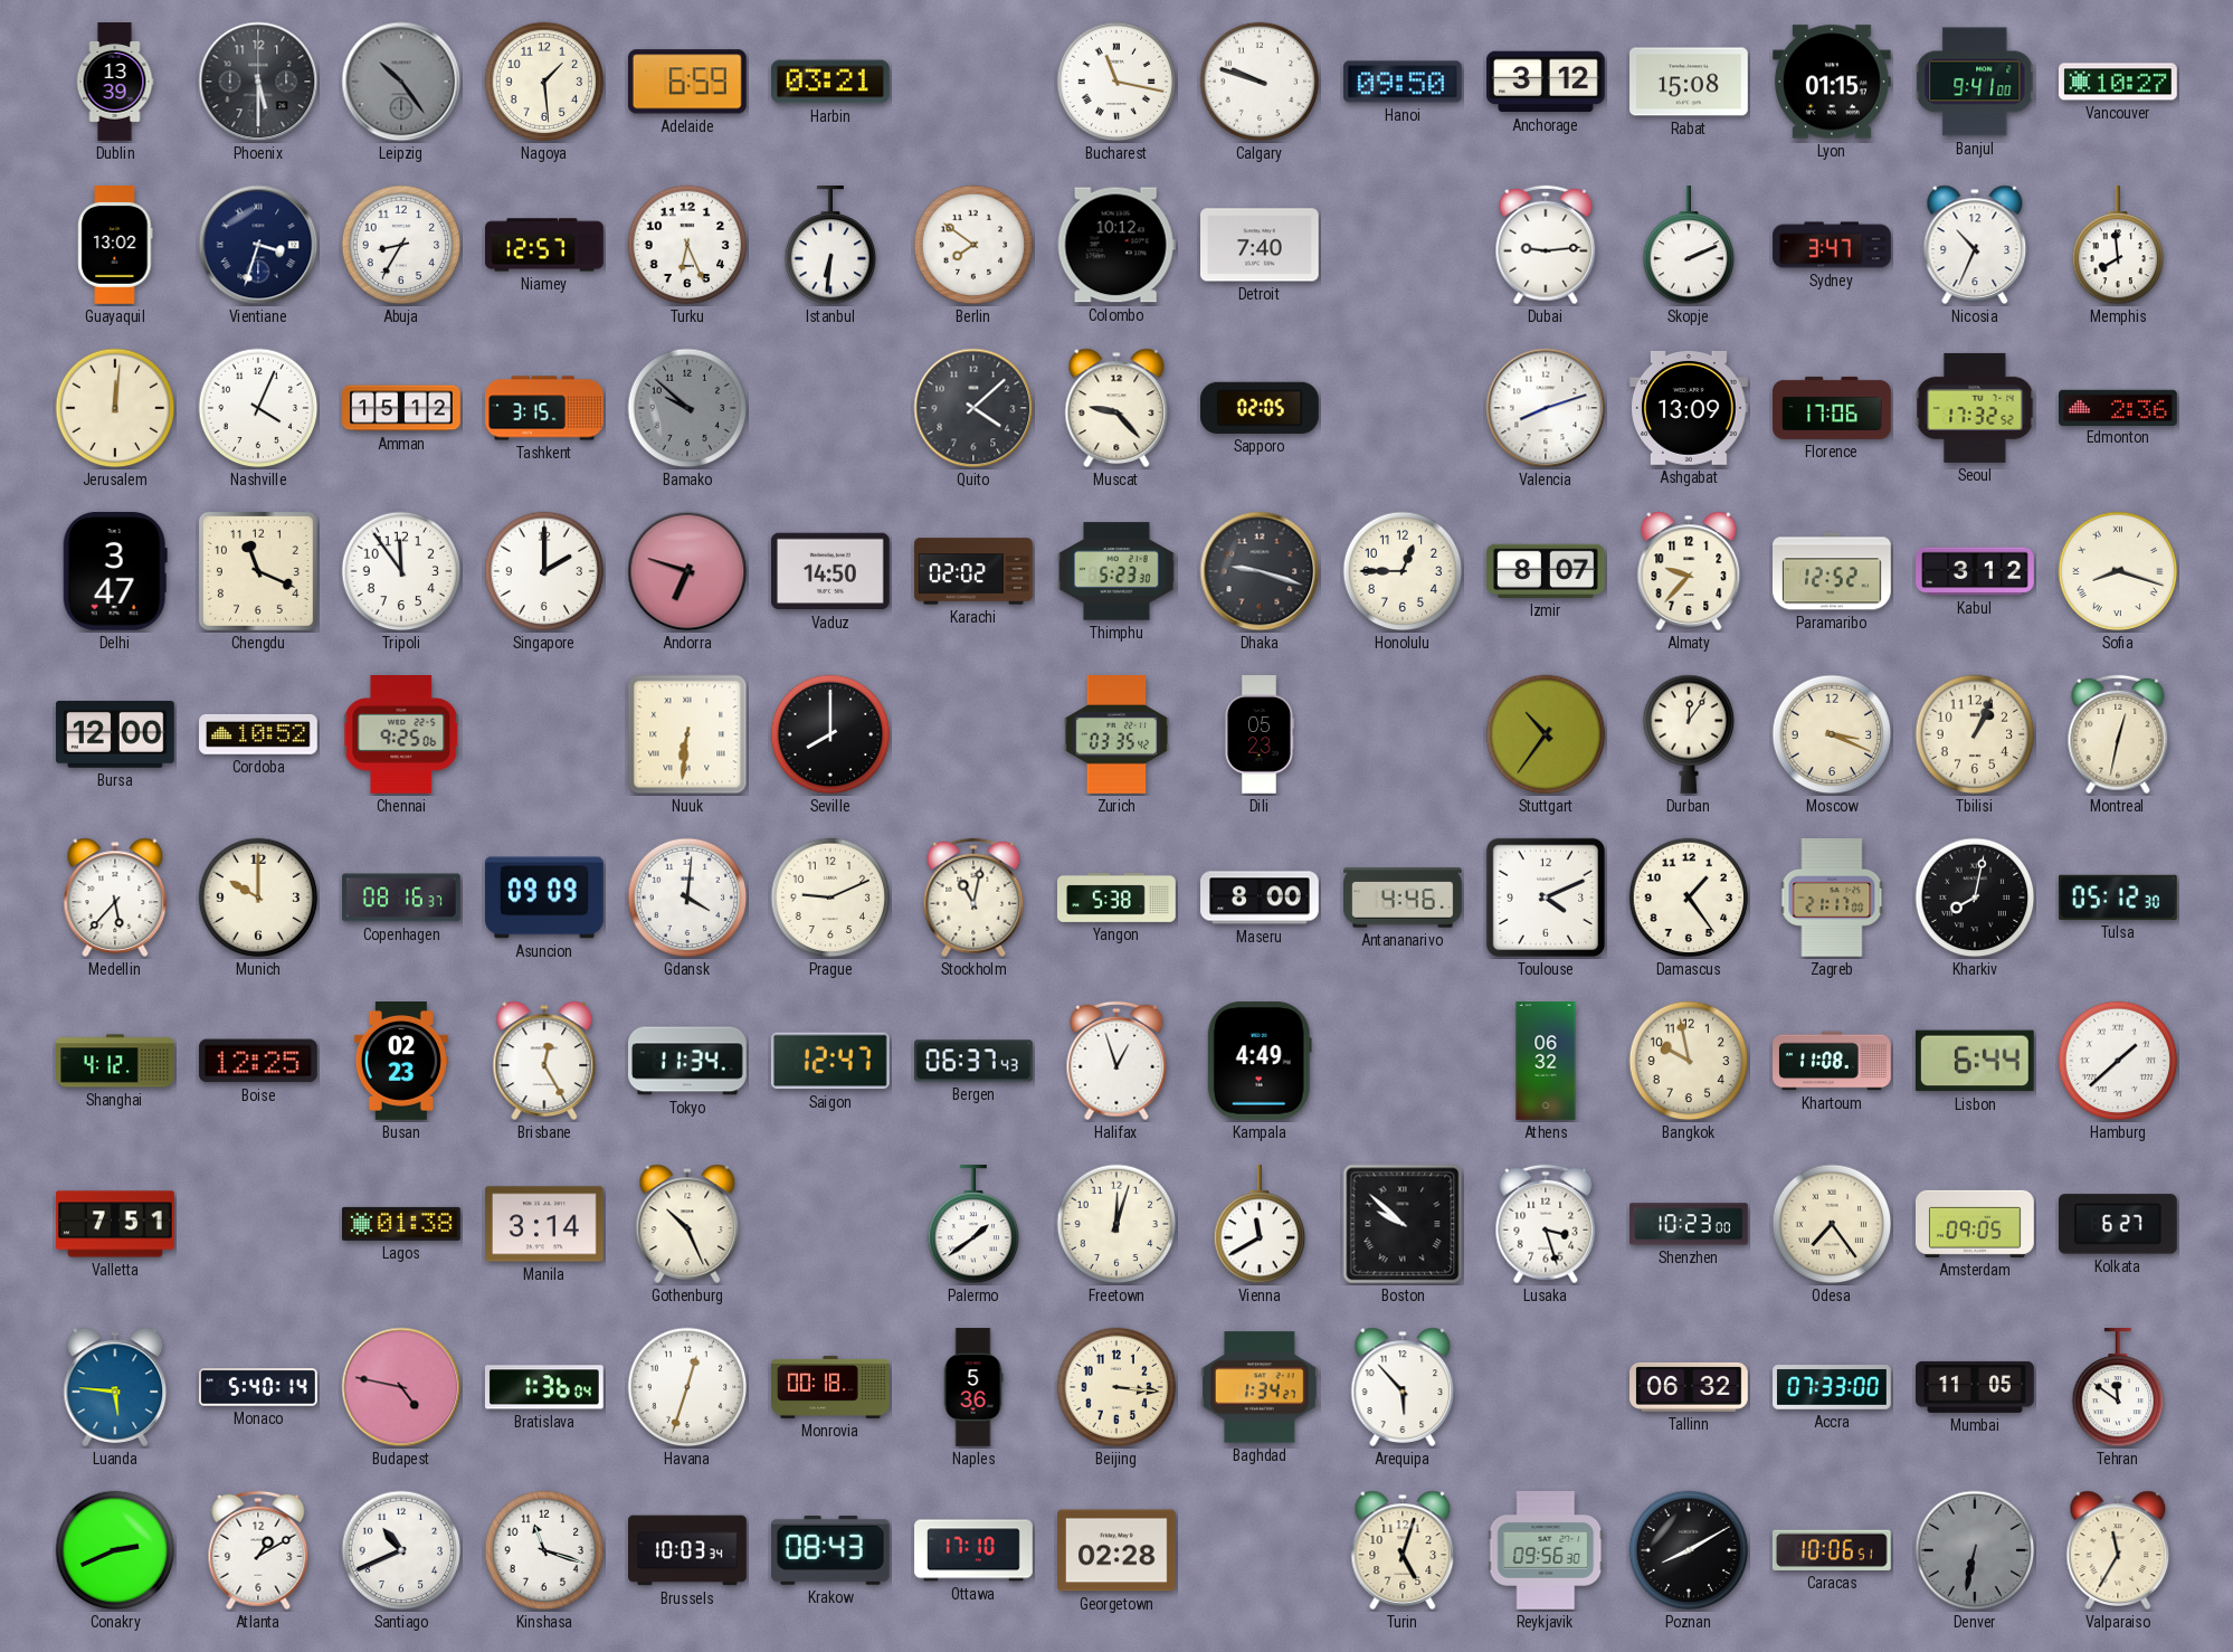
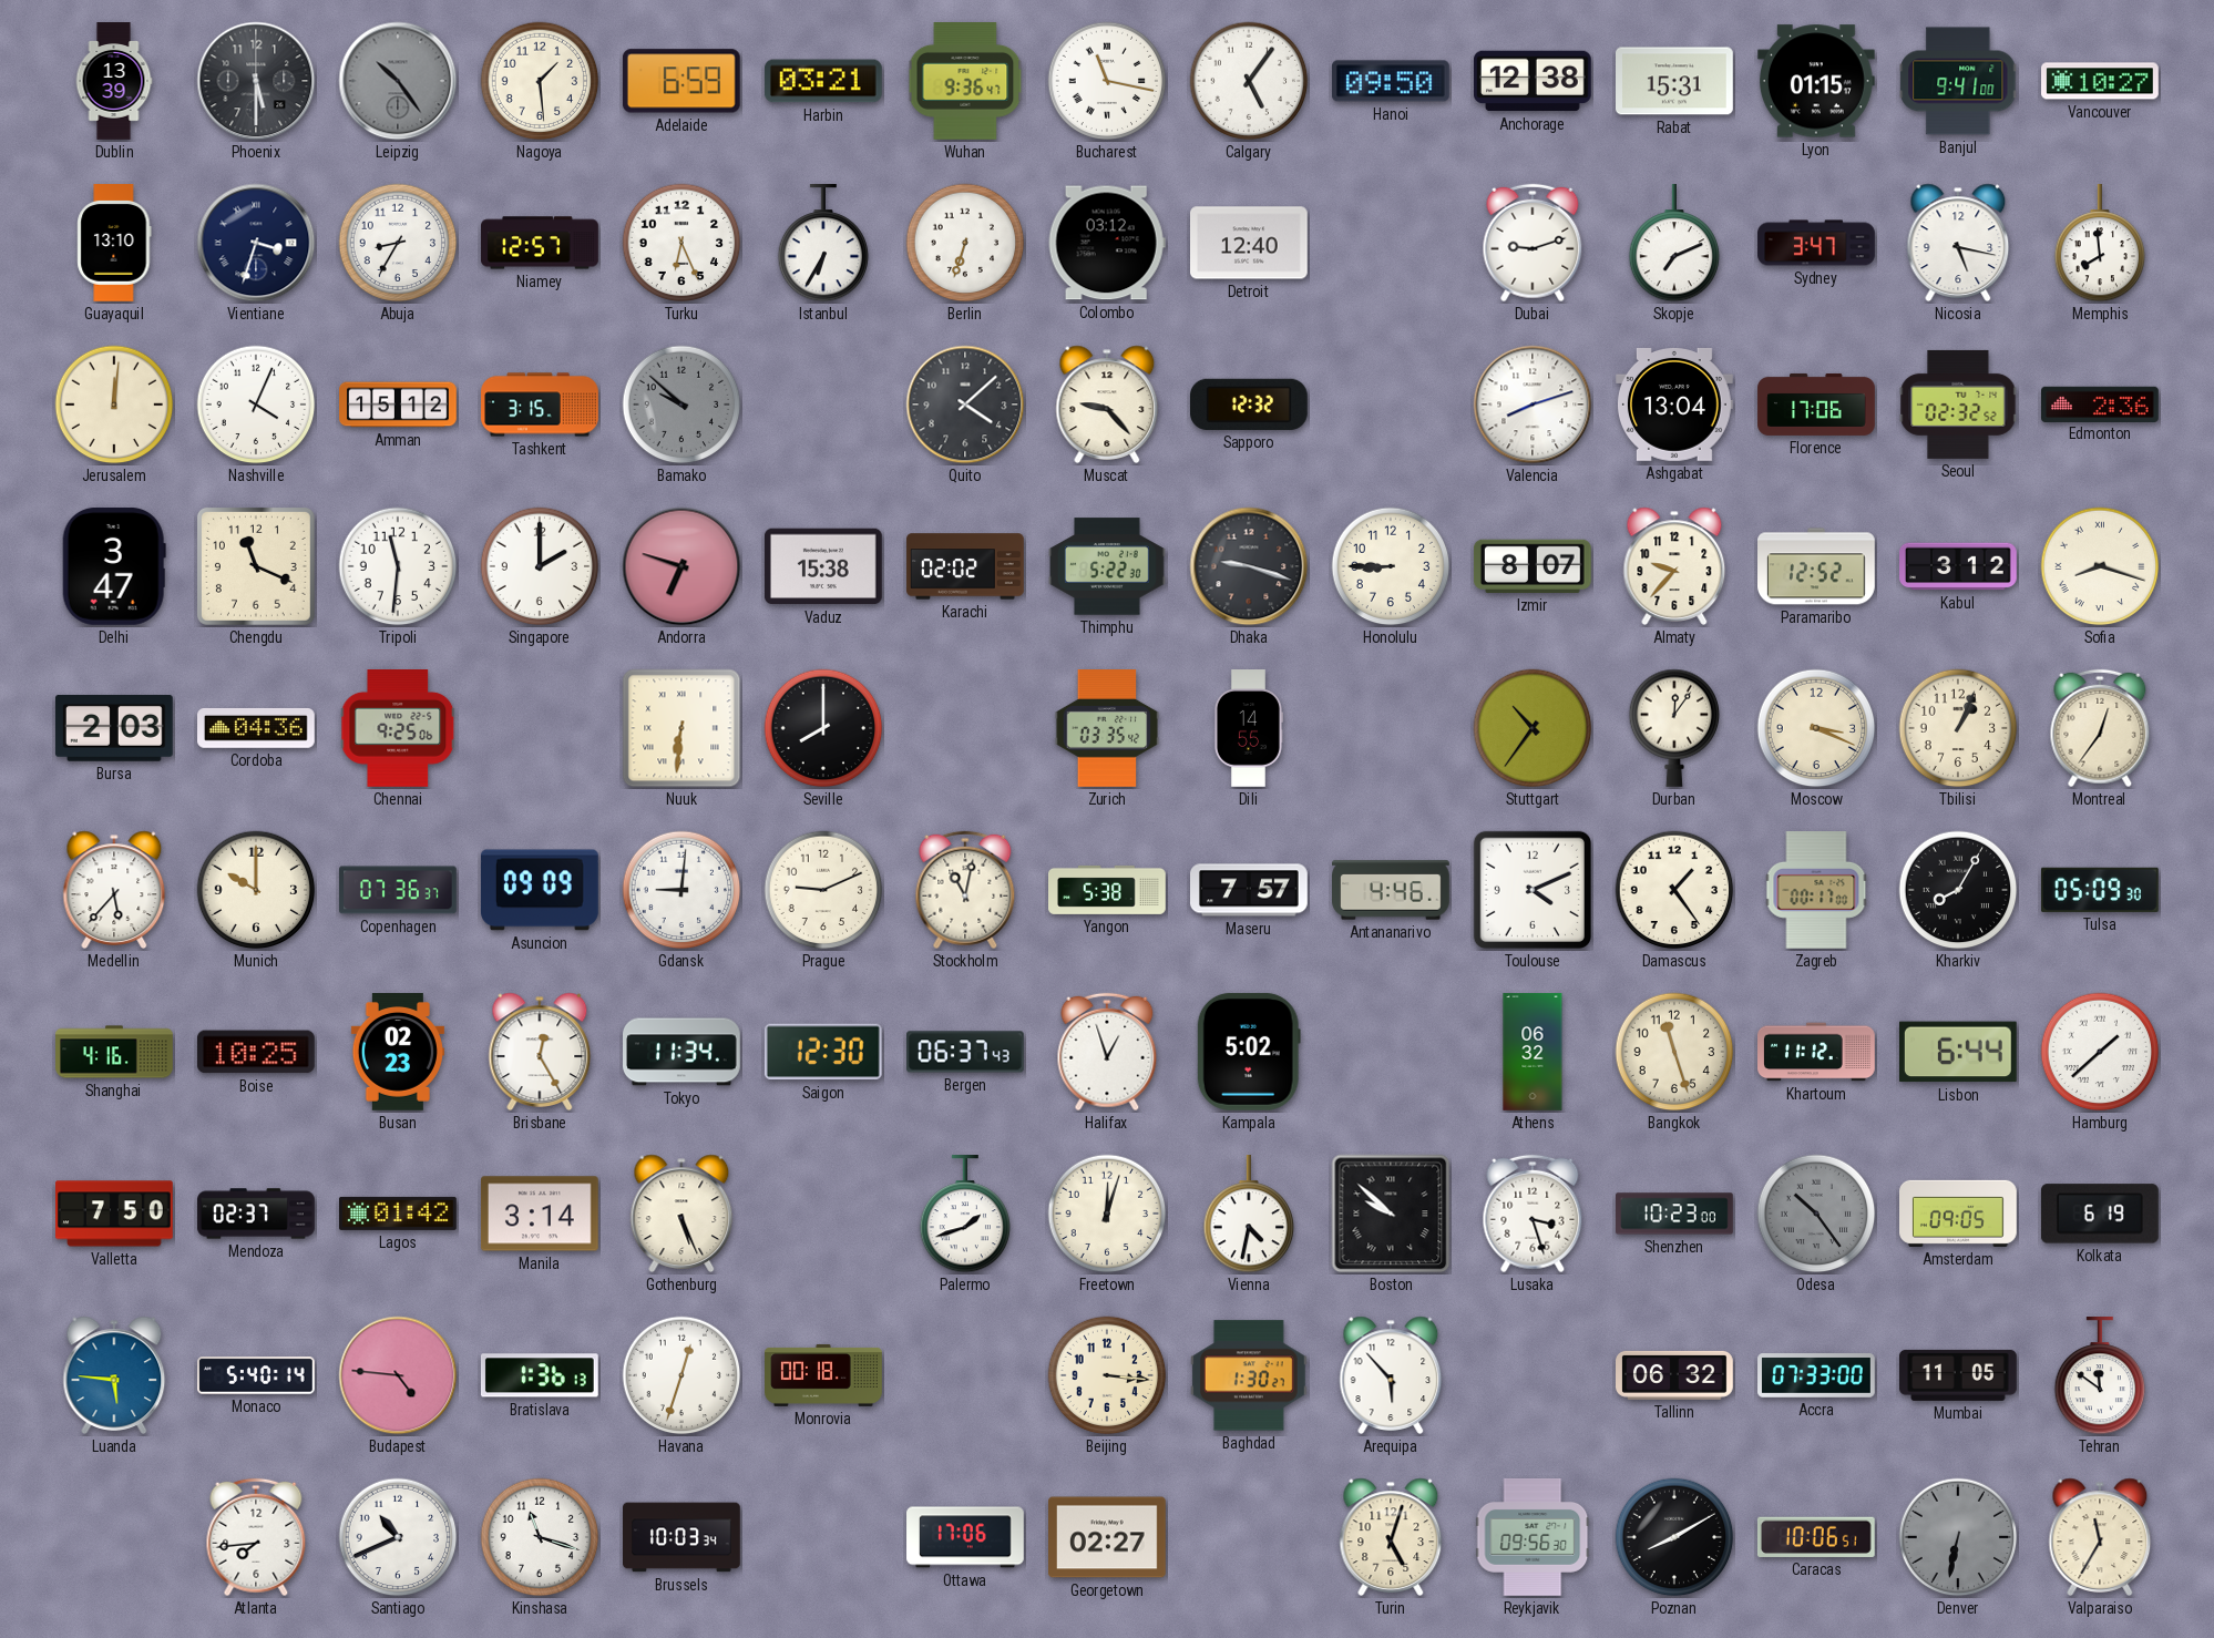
Wuhan: none -> 9:36 (965, 82)
Calgary: 9:48 -> 5:06 (1249, 81)
Anchorage: 3:12 -> 12:38 (1534, 81)
Rabat: 15:08 -> 15:31 (1675, 81)
Guayaquil: 13:02 -> 13:10 (114, 244)
Istanbul: 6:31 -> 6:35 (823, 244)
Berlin: 7:51 -> 6:33 (965, 243)
Colombo: 10:12 -> 03:12 (1107, 243)
Detroit: 7:40 -> 12:40 (1250, 243)
Dubai: 9:14 -> 9:12 (1533, 243)
Skopje: 2:11 -> 7:11 (1674, 244)
Nicosia: 10:34 -> 5:17 (1958, 243)
Sapporo: 02:05 -> 12:32 (1250, 405)
Ashgabat: 13:09 -> 13:04 (1675, 405)
Seoul: 17:32 -> 02:32 (1958, 405)
Tripoli: 11:54 -> 11:31 (398, 566)
Vaduz: 14:50 -> 15:38 (823, 566)
Thimphu: 5:23 -> 5:22 (1108, 566)
Honolulu: 12:45 -> 8:45 (1391, 566)
Bursa: 12:00 -> 2:03 (114, 728)
Cordoba: 10:52 -> 04:36 (257, 728)
Dili: 05:23 -> 14:55 (1248, 728)
Montreal: 12:32 -> 12:36 (2100, 728)
Copenhagen: 08:16 -> 07:36 (399, 890)
Gdansk: 4:01 -> 9:01 (681, 890)
Maseru: 8:00 -> 7:57 (1250, 890)
Zagreb: 21:17 -> 00:17 (1816, 891)
Kharkiv: 8:02 -> 8:05 (1958, 890)
Tulsa: 05:12 -> 05:09 (2100, 890)
Shanghai: 4:12 -> 4:16 (114, 1052)
Boise: 12:25 -> 10:25 (256, 1052)
Saigon: 12:47 -> 12:30 (823, 1052)
Kampala: 4:49 -> 5:02 (1249, 1052)
Bangkok: 9:58 -> 11:27 (1674, 1052)
Khartoum: 11:08 -> 11:12 (1817, 1052)
Valletta: 7:51 -> 7:50 (115, 1214)
Mendoza: none -> 02:37 (256, 1214)
Lagos: 01:38 -> 01:42 (399, 1214)
Gothenburg: 10:26 -> 5:26 (681, 1214)
Palermo: 1:39 -> 1:42 (965, 1215)
Vienna: 11:40 -> 4:32 (1249, 1215)
Odesa: 7:24 -> 10:24 (1816, 1214)
Odesa dial: cream -> grey (1816, 1214)
Kolkata: 6:27 -> 6:19 (2100, 1214)
Budapest: 4:47 -> 4:46 (398, 1375)
Bratislava: 1:36:04 -> 1:36:13 (540, 1375)
Naples: 5:36 -> none (973, 1387)
Baghdad: 1:34 -> 1:30 (1249, 1375)
Conakry: 2:41 -> none (115, 1550)
Atlanta: 1:10 -> 7:44 (256, 1537)
Krakow: 08:43 -> none (830, 1550)
Ottawa: 17:10 -> 17:06 (965, 1537)
Georgetown: 02:28 -> 02:27 (1108, 1537)
